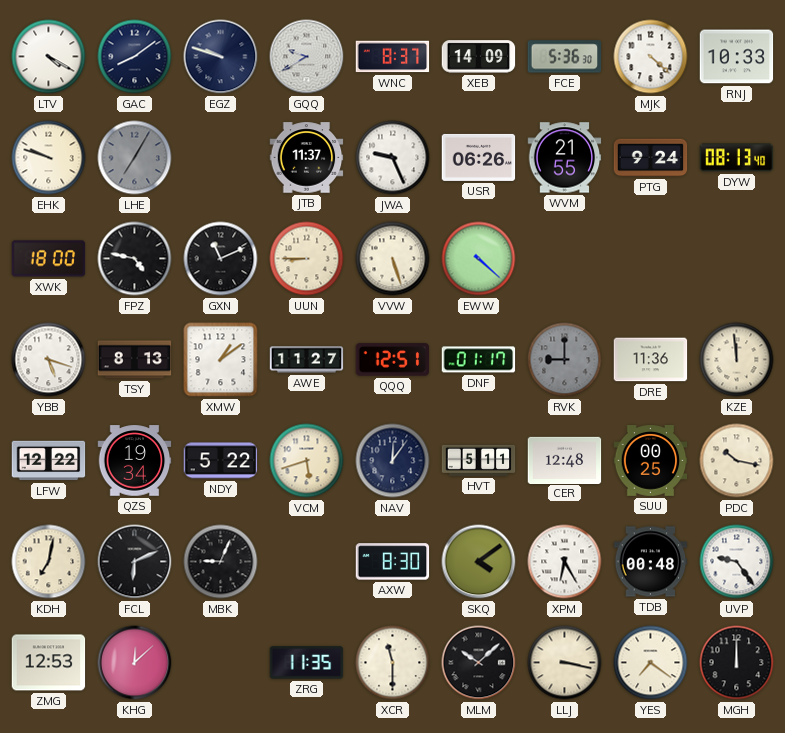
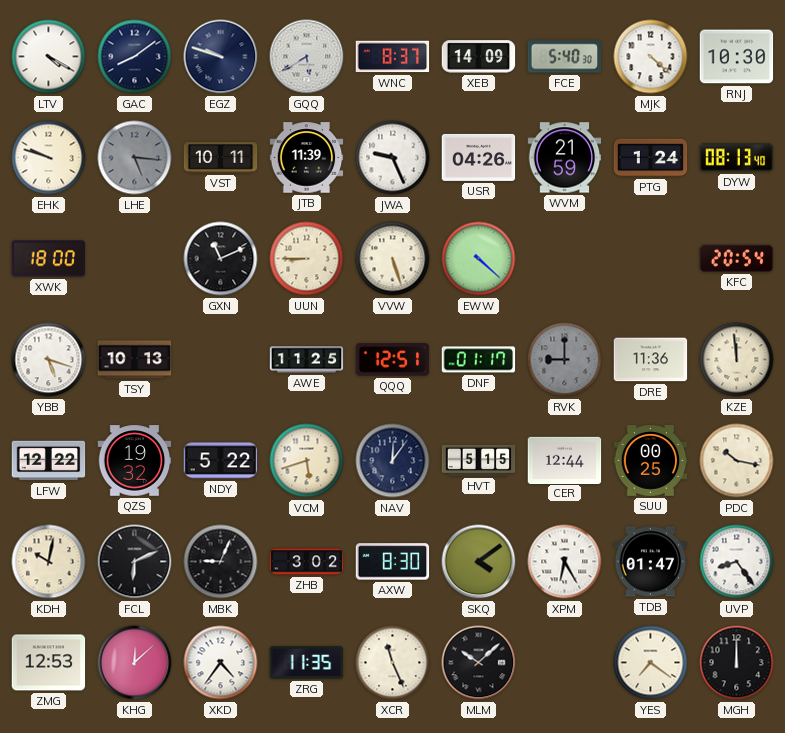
GQQ: 9:40 -> 5:40 (307, 57)
FCE: 5:36 -> 5:40 (565, 57)
RNJ: 10:33 -> 10:30 (737, 57)
LHE: 7:05 -> 5:16 (135, 158)
VST: none -> 10:11 (221, 158)
JTB: 11:37 -> 11:39 (307, 158)
USR: 06:26 -> 04:26 (479, 157)
WVM: 21:55 -> 21:59 (565, 158)
PTG: 9:24 -> 1:24 (651, 158)
FPZ: 4:47 -> none (135, 259)
KFC: none -> 20:54 (737, 258)
TSY: 8:13 -> 10:13 (135, 360)
XMW: 1:09 -> none (221, 360)
AWE: 11:27 -> 11:25 (307, 360)
QZS: 19:34 -> 19:32 (135, 461)
HVT: 5:11 -> 5:15 (479, 460)
CER: 12:48 -> 12:44 (565, 460)
KDH: 7:02 -> 10:02 (49, 562)
ZHB: none -> 3:02 (307, 562)
TDB: 00:48 -> 01:47 (651, 562)
UVP: 9:24 -> 8:24 (737, 562)
XKD: none -> 4:36 (221, 663)
XCR: 11:30 -> 11:26 (393, 663)
LLJ: 3:17 -> none (565, 663)
